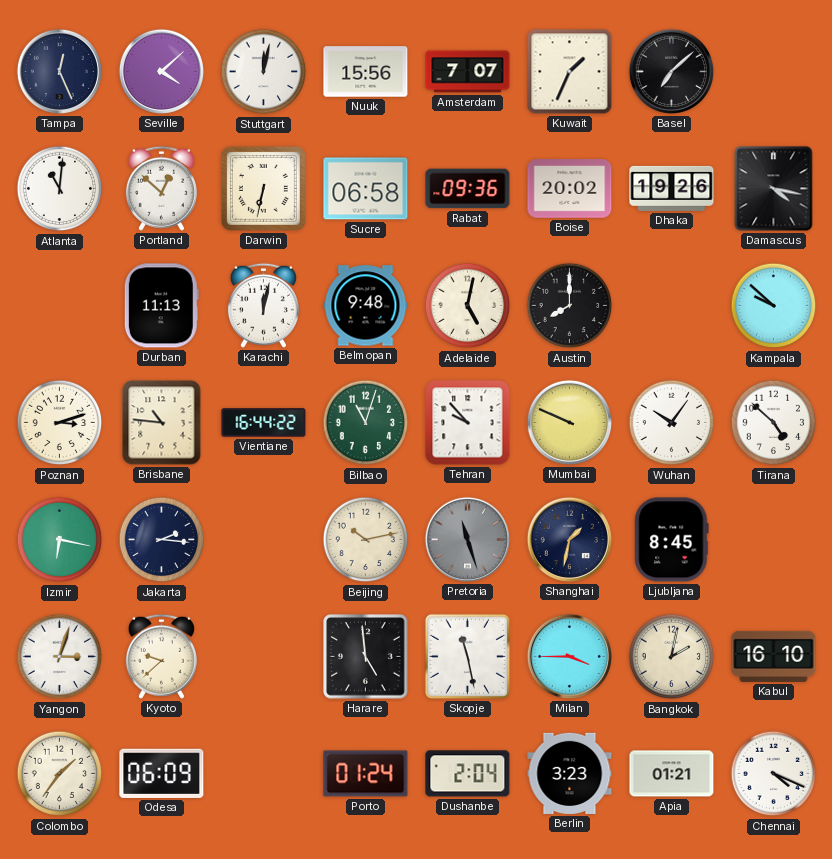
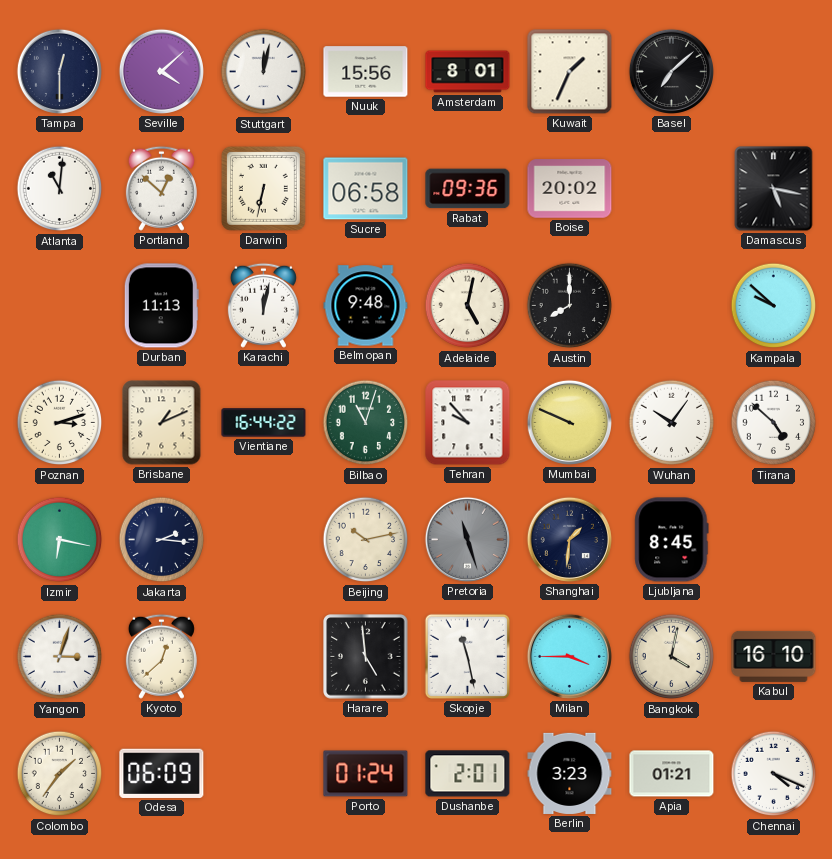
Tampa: 12:26 -> 12:30 (59, 71)
Amsterdam: 7:07 -> 8:01 (468, 72)
Dhaka: 19:26 -> none (672, 188)
Damascus: 4:17 -> 5:17 (774, 189)
Brisbane: 10:46 -> 1:11 (162, 423)
Shanghai: 1:32 -> 1:31 (569, 539)
Kyoto: 9:38 -> 12:38 (161, 656)
Bangkok: 2:02 -> 4:02 (672, 657)
Dushanbe: 2:04 -> 2:01 (468, 774)
